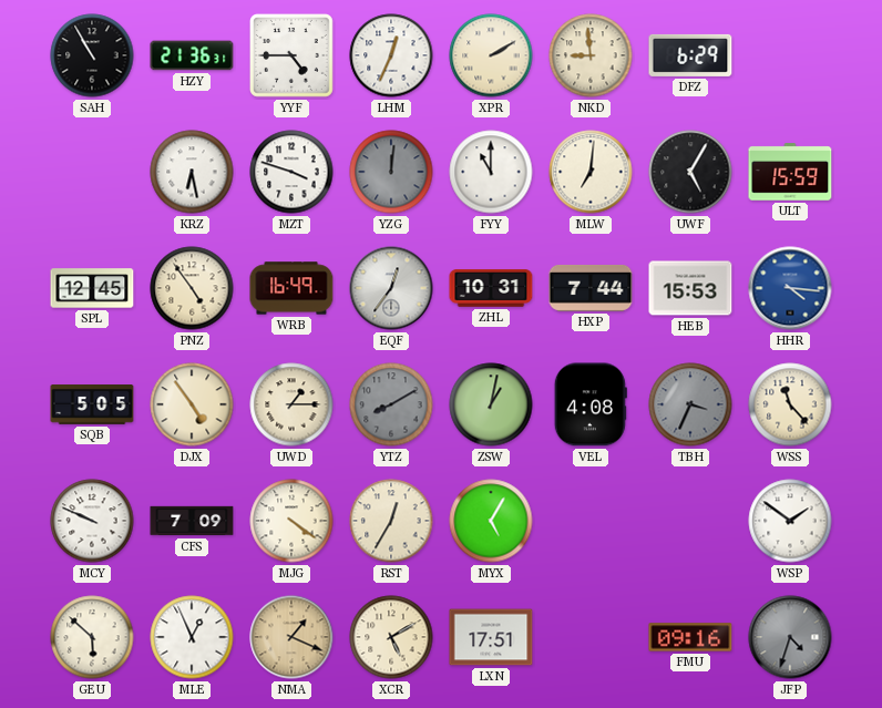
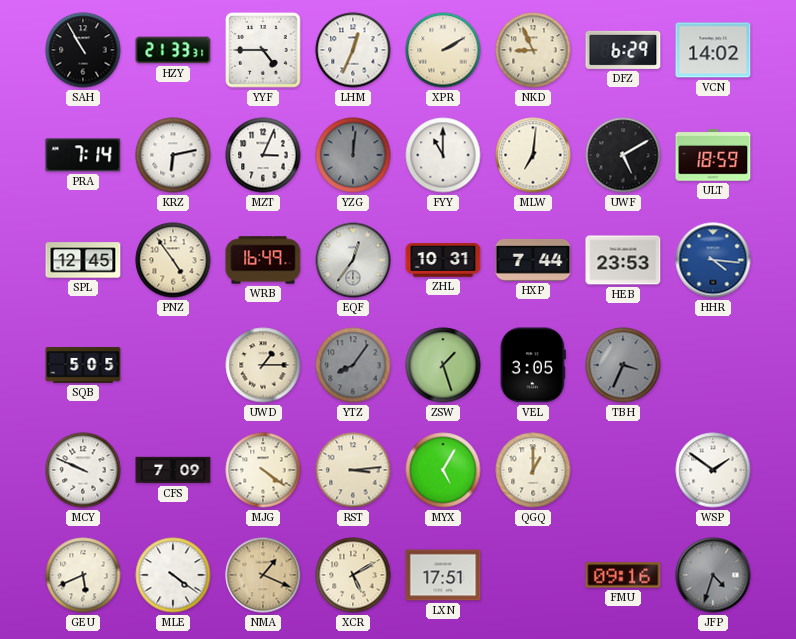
HZY: 21:36 -> 21:33 (173, 50)
NKD: 8:59 -> 8:56 (533, 50)
VCN: none -> 14:02 (713, 50)
PRA: none -> 7:14 (83, 155)
KRZ: 6:28 -> 6:13 (173, 155)
MZT: 3:48 -> 3:04 (263, 155)
UWF: 5:05 -> 5:10 (623, 155)
ULT: 15:59 -> 18:59 (713, 155)
HEB: 15:53 -> 23:53 (623, 260)
DJX: 4:54 -> none (192, 404)
YTZ: 8:10 -> 8:06 (353, 365)
ZSW: 1:02 -> 1:27 (443, 365)
VEL: 4:08 -> 3:05 (533, 365)
WSS: 11:23 -> none (790, 404)
RST: 12:35 -> 3:14 (353, 470)
QGQ: none -> 1:00 (533, 470)
GEU: 5:52 -> 5:41 (83, 575)
MLE: 12:56 -> 4:21 (173, 575)
